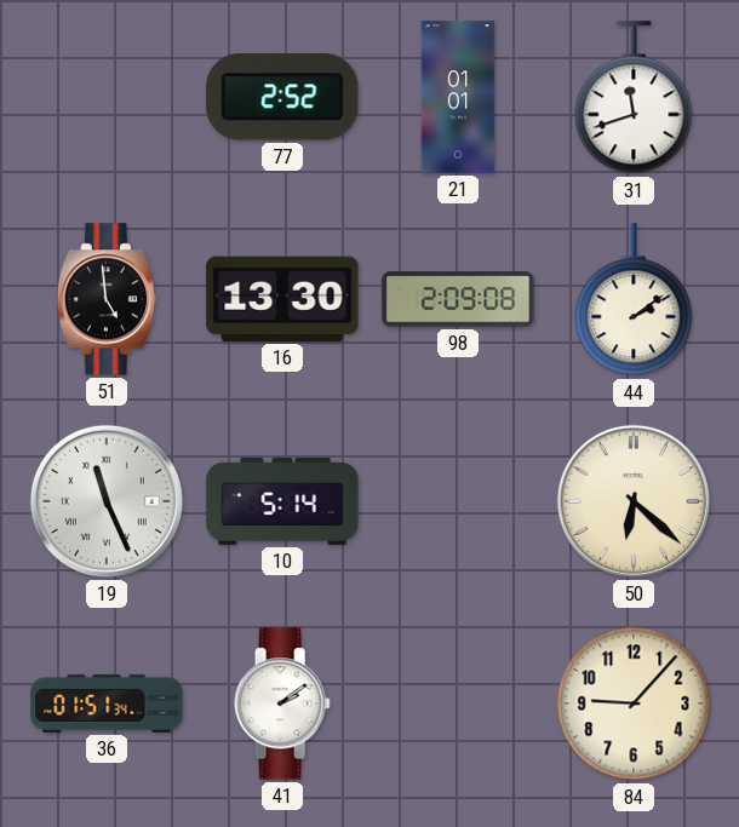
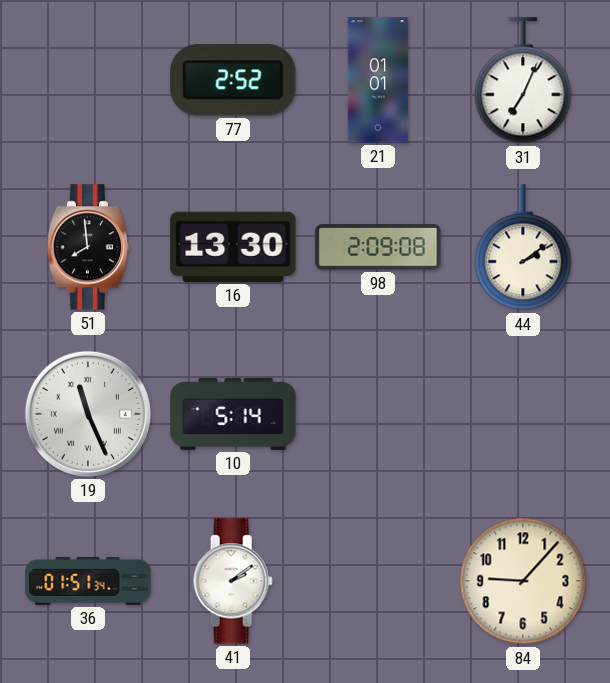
31: 11:42 -> 7:04 (523, 81)
51: 4:59 -> 7:59 (88, 247)
50: 6:22 -> none (634, 501)
